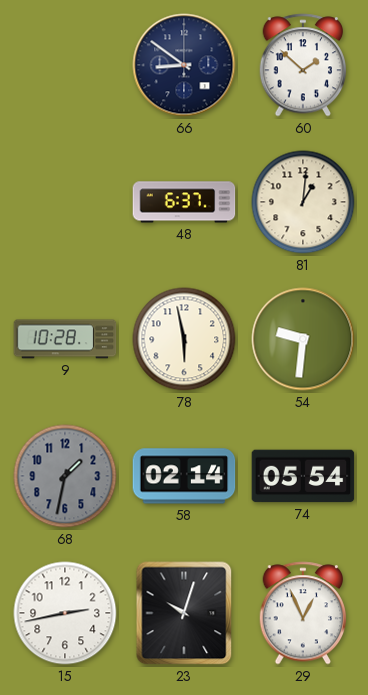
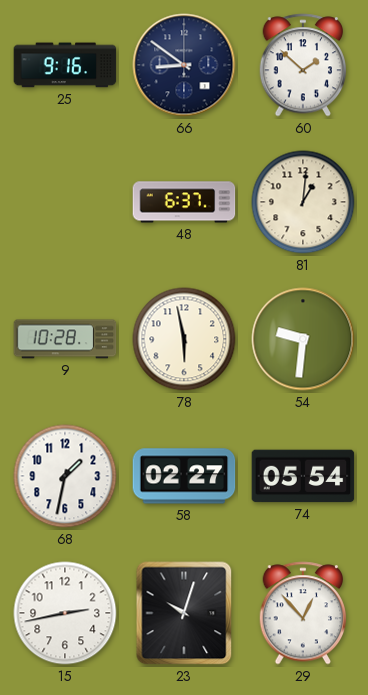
25: none -> 9:16 (65, 65)
68 dial: grey -> white (65, 476)
58: 02:14 -> 02:27 (184, 476)
29: 12:56 -> 12:53 (303, 613)
